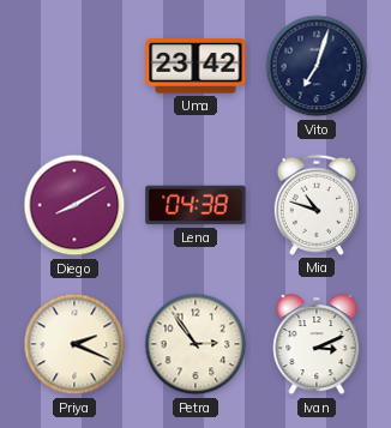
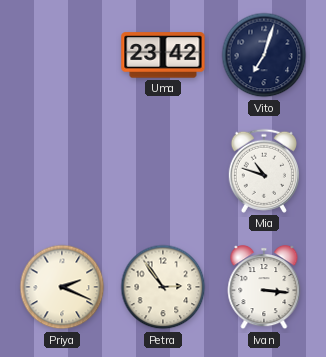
Diego: 8:10 -> none (74, 205)
Lena: 04:38 -> none (195, 205)
Ivan: 3:11 -> 3:16 (264, 288)
